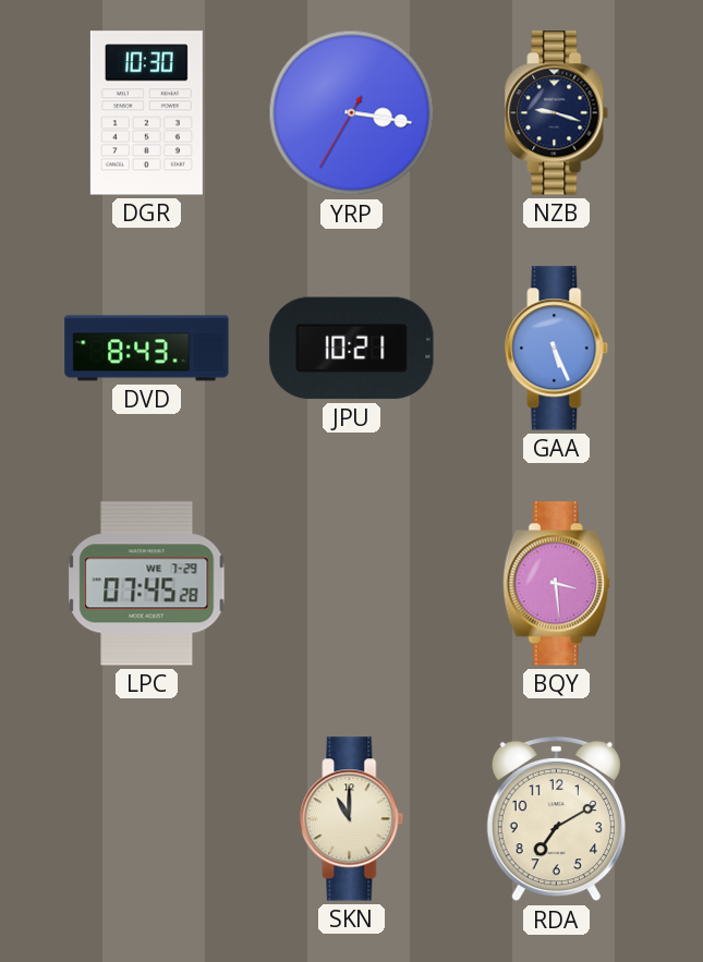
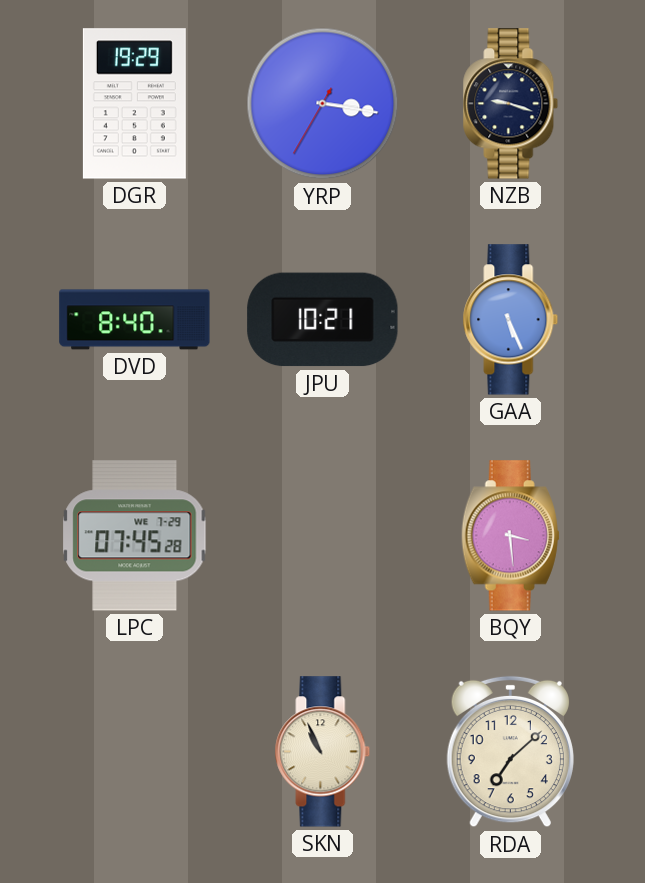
DGR: 10:30 -> 19:29 (134, 104)
DVD: 8:43 -> 8:40 (135, 320)
SKN: 11:00 -> 10:56 (323, 752)
RDA: 7:10 -> 7:08 (510, 752)
